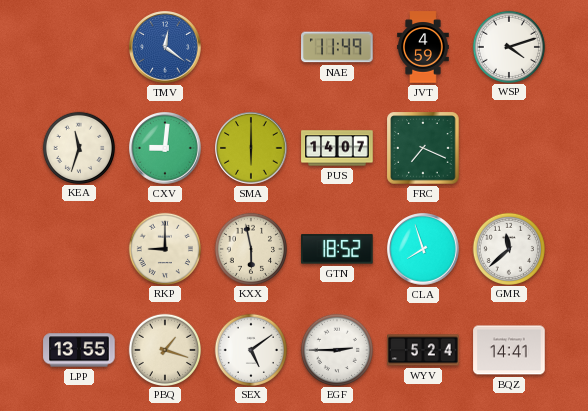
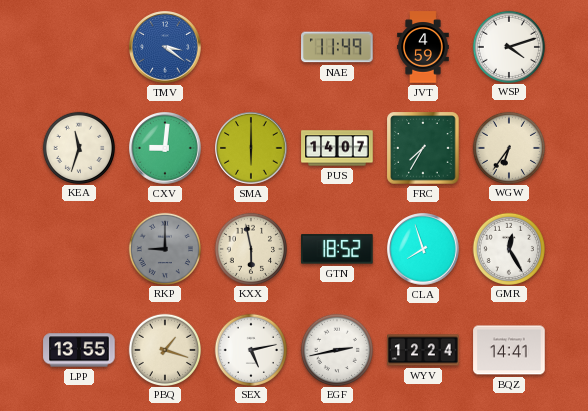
TMV: 12:21 -> 3:21 (165, 47)
FRC: 7:19 -> 7:35 (423, 148)
WGW: none -> 6:36 (508, 147)
RKP dial: cream -> grey (164, 248)
GMR: 11:38 -> 12:25 (508, 248)
SEX: 5:09 -> 5:13 (250, 349)
EGF: 2:45 -> 2:43 (336, 349)
WYV: 5:24 -> 12:24 (423, 350)
